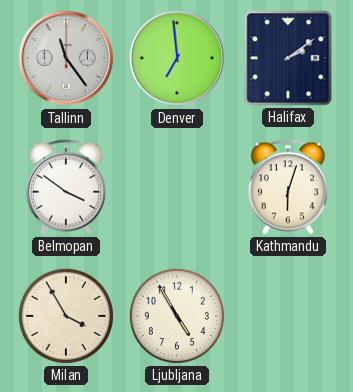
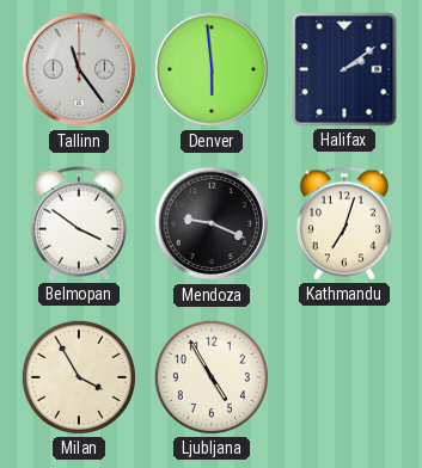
Denver: 6:59 -> 5:59 (212, 69)
Mendoza: none -> 9:19 (212, 223)
Kathmandu: 6:03 -> 7:03 (344, 223)
